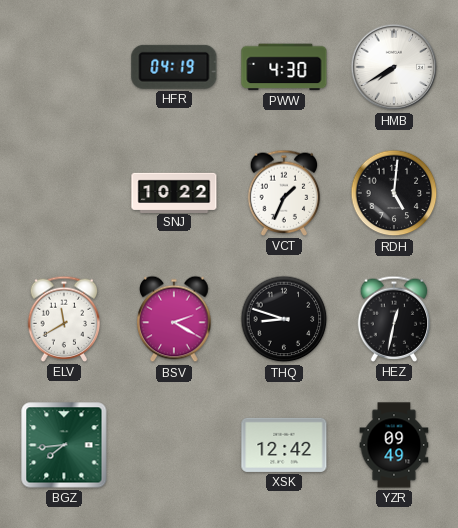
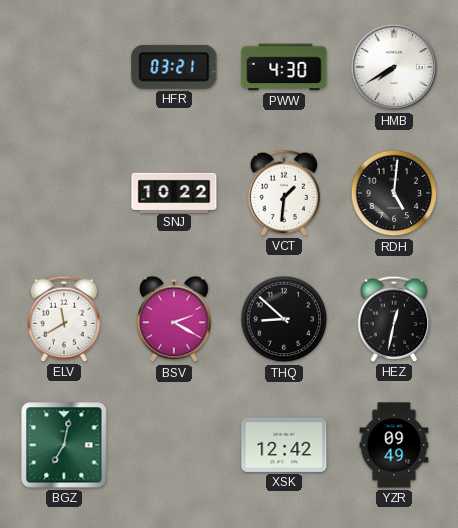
HFR: 04:19 -> 03:21 (174, 67)
VCT: 1:34 -> 1:31 (284, 193)
THQ: 8:48 -> 8:52 (284, 319)
BGZ: 7:44 -> 7:02 (64, 445)
